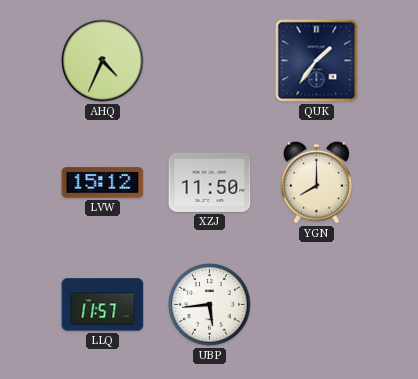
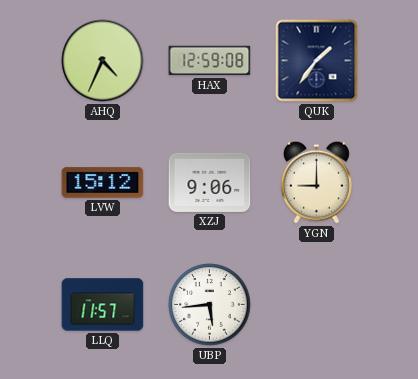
HAX: none -> 12:59 (210, 61)
XZJ: 11:50 -> 9:06 (210, 182)
YGN: 8:00 -> 9:00 (316, 182)
